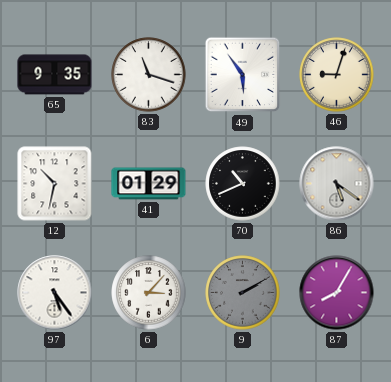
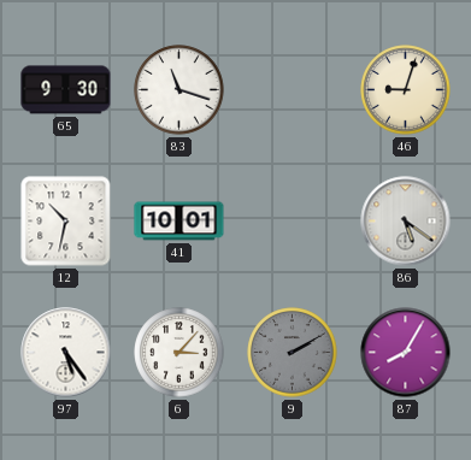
65: 9:35 -> 9:30 (66, 90)
49: 5:54 -> none (243, 75)
41: 01:29 -> 10:01 (179, 222)
70: 10:41 -> none (243, 184)
